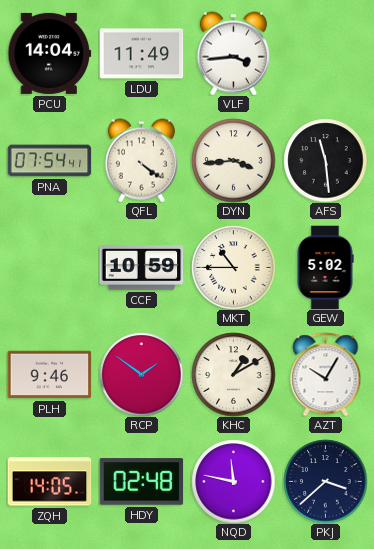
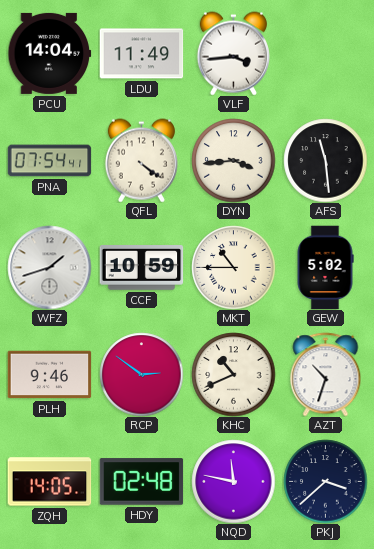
WFZ: none -> 1:42 (49, 267)
RCP: 1:51 -> 2:51 (141, 374)
KHC: 1:10 -> 10:41 (233, 374)
AZT: 10:05 -> 10:33 (326, 374)
